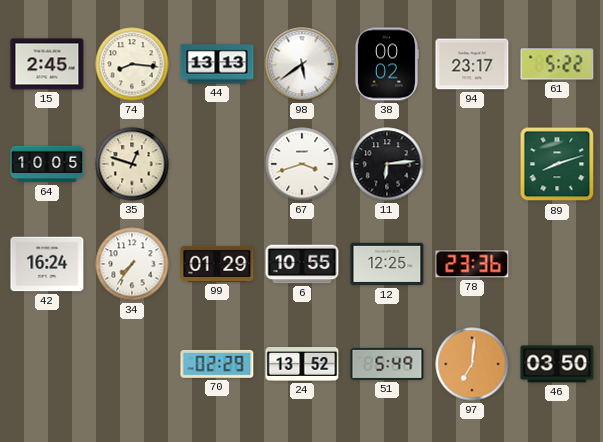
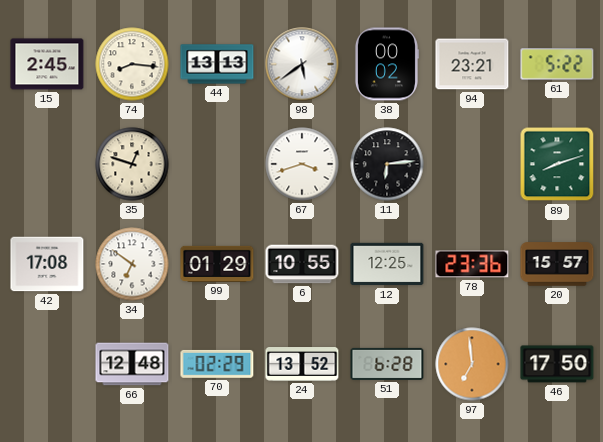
94: 23:17 -> 23:21 (472, 64)
64: 10:05 -> none (47, 164)
42: 16:24 -> 17:08 (47, 264)
34: 7:36 -> 6:51 (132, 264)
20: none -> 15:57 (557, 264)
66: none -> 12:48 (132, 364)
51: 5:49 -> 6:28 (387, 364)
97: 7:01 -> 6:59 (472, 364)
46: 03:50 -> 17:50 (557, 364)
